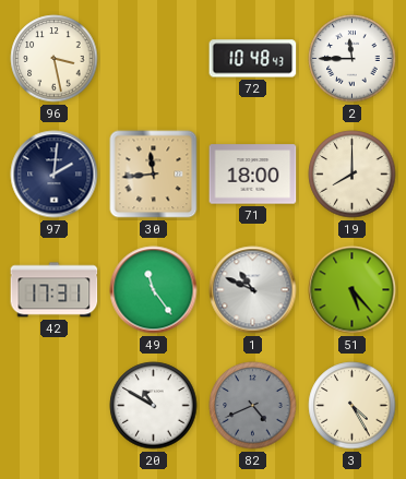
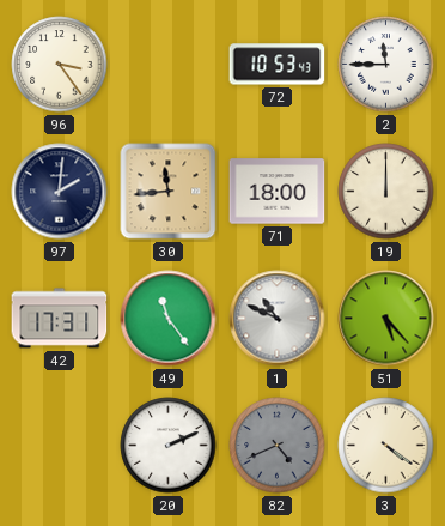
96: 3:28 -> 3:24 (60, 65)
72: 10:48 -> 10:53 (278, 65)
19: 8:00 -> 12:00 (386, 192)
20: 10:50 -> 2:11 (169, 446)
3: 4:25 -> 4:21 (386, 446)
